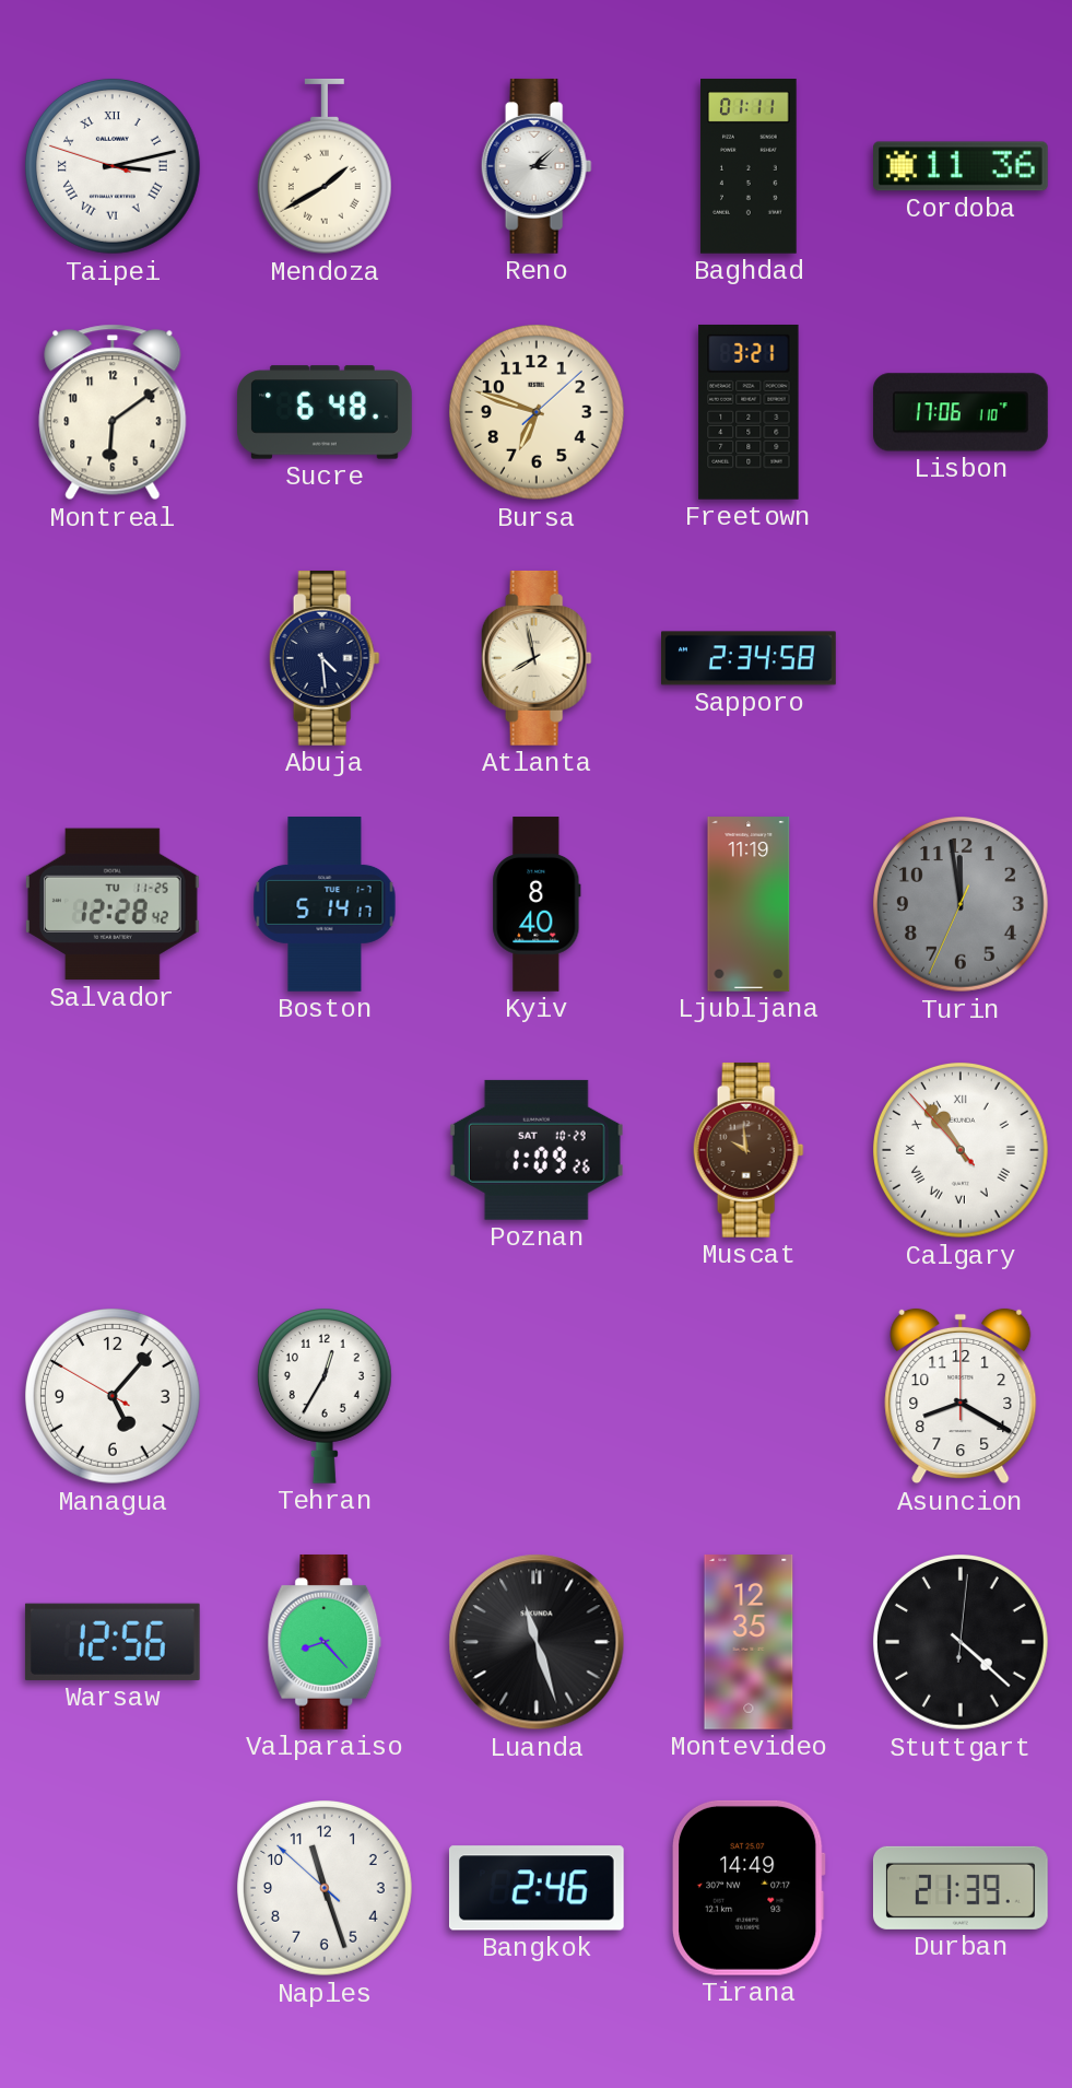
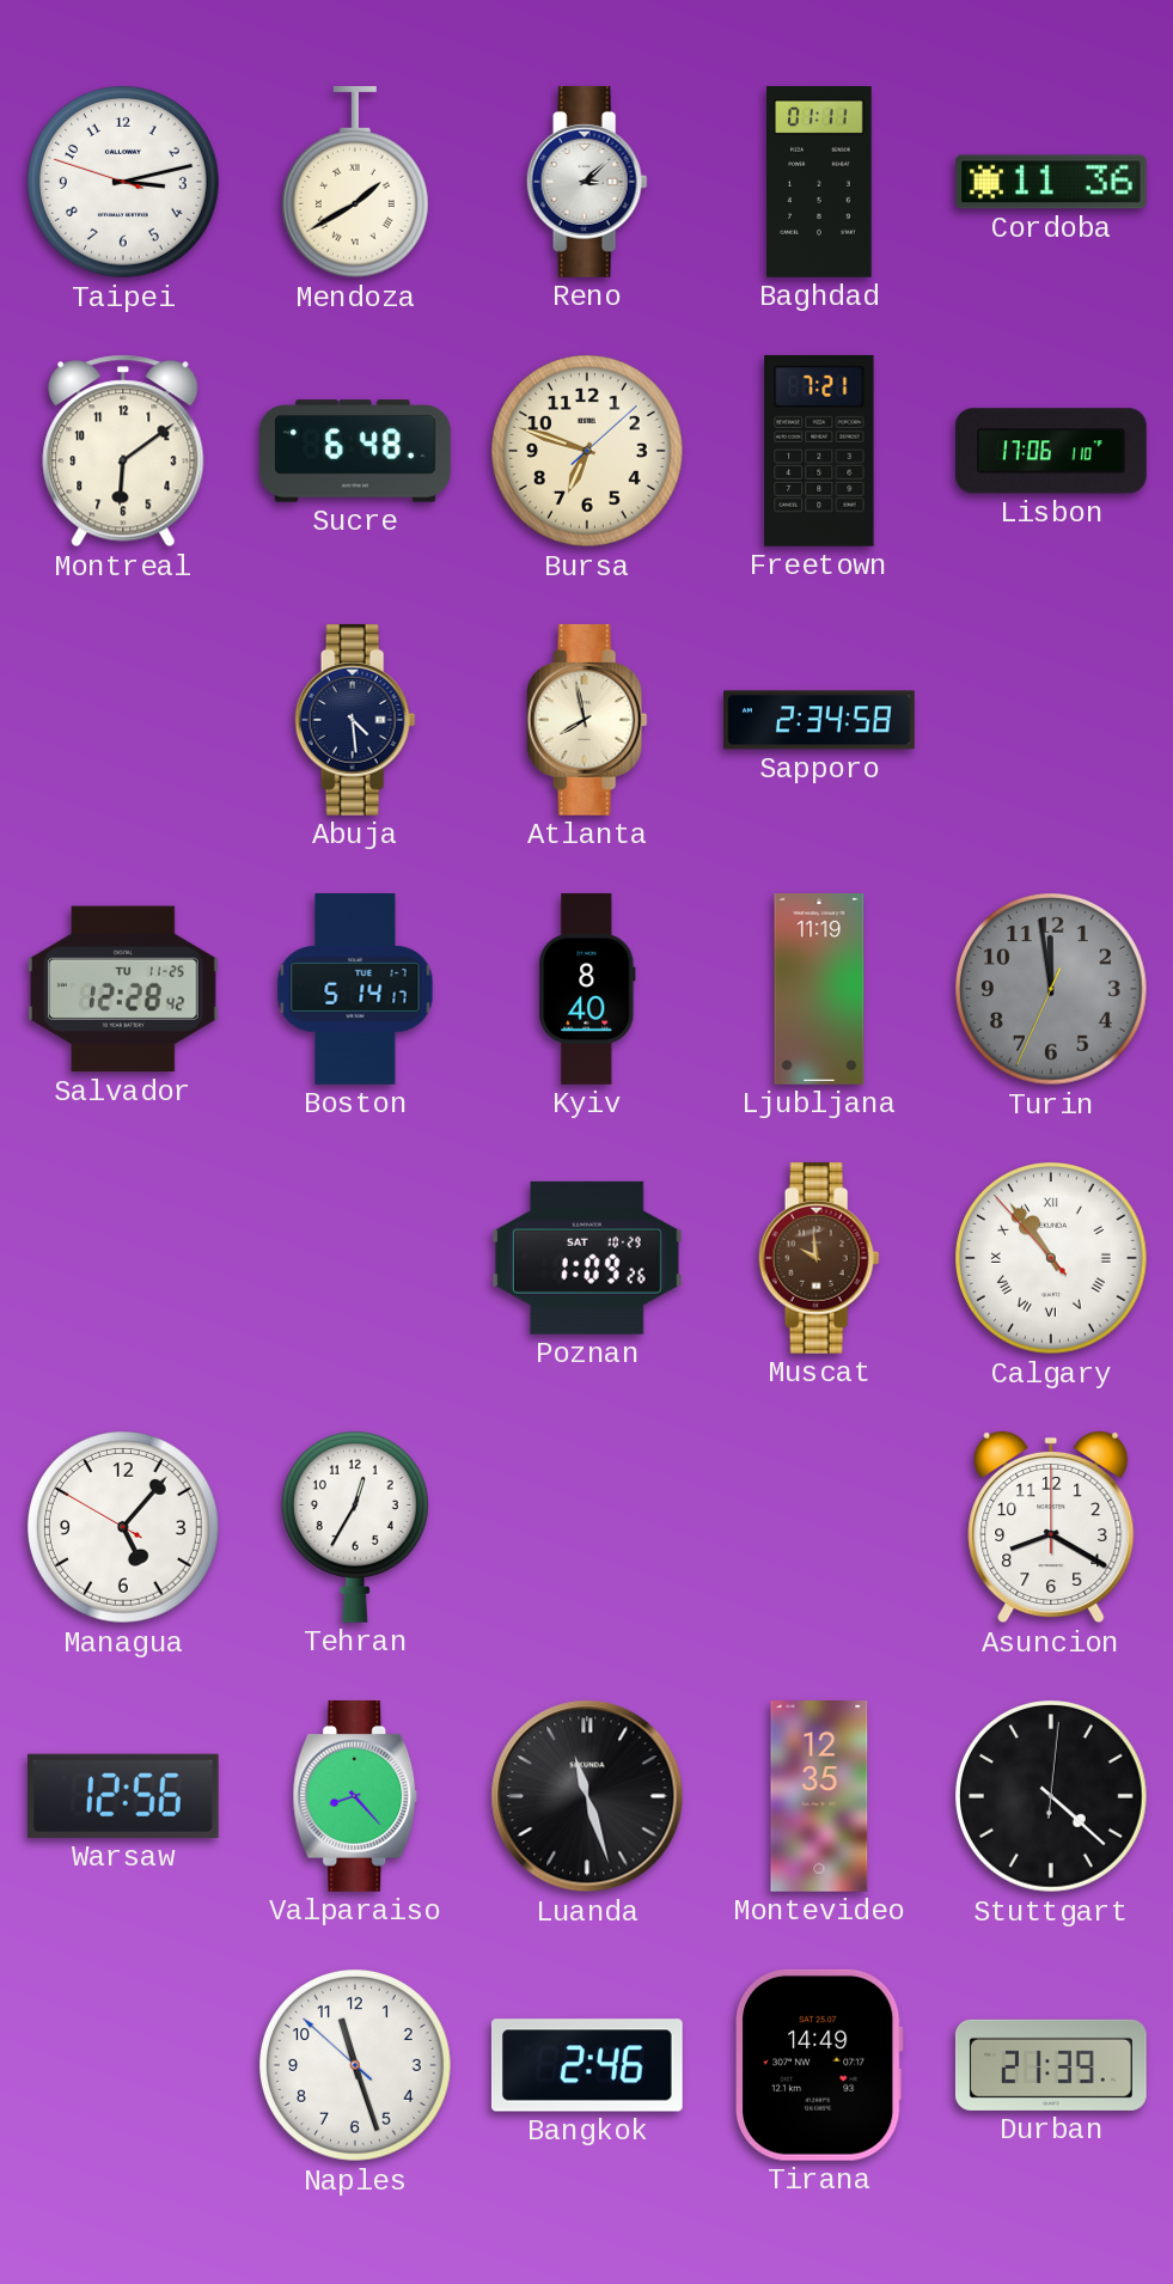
Taipei numerals: Roman -> Arabic (124, 183)
Freetown: 3:21 -> 7:21 (819, 451)
